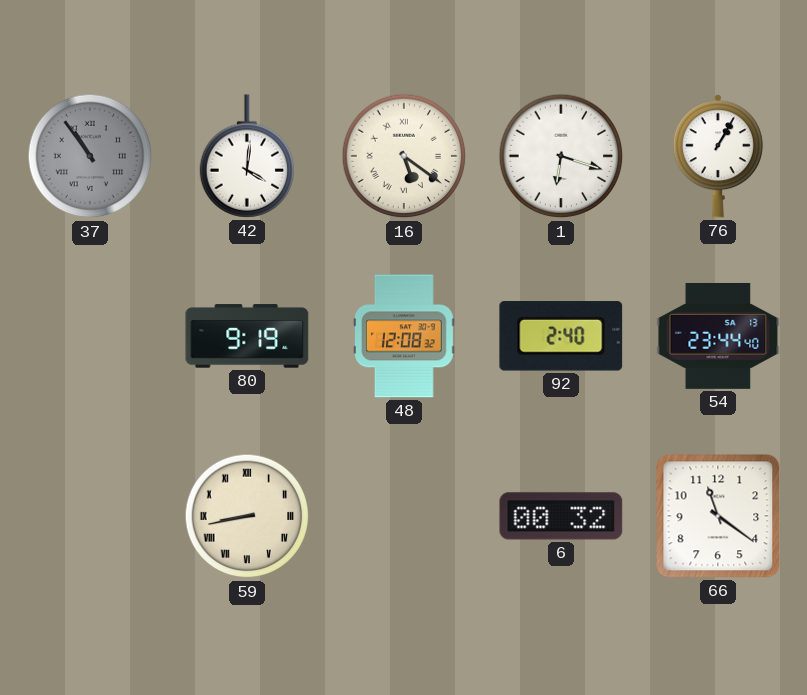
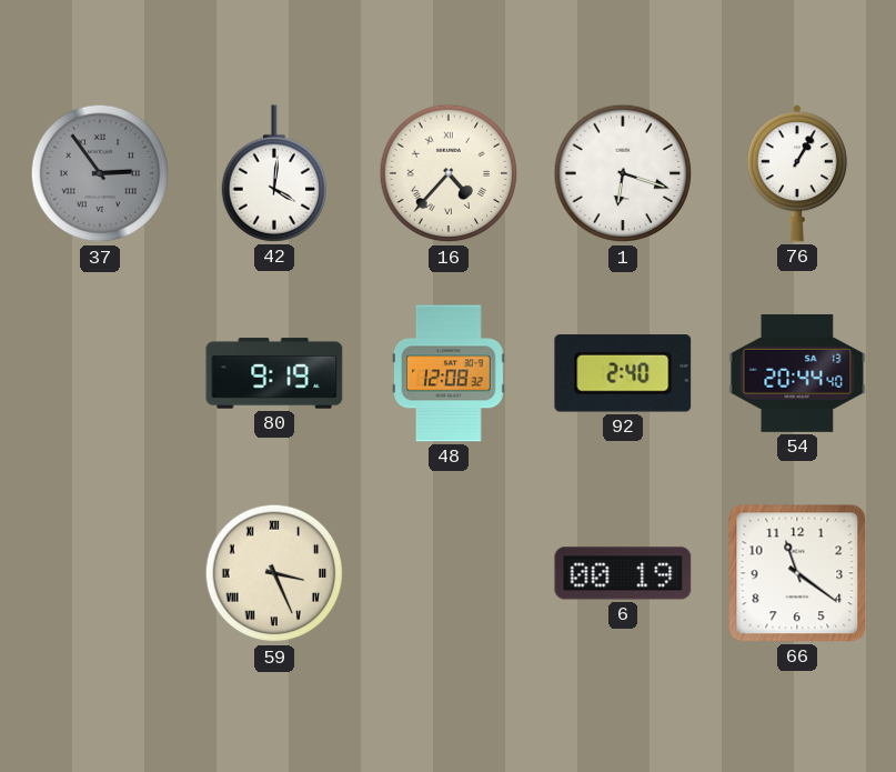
37: 10:54 -> 2:54 (100, 173)
16: 5:21 -> 4:37 (449, 173)
54: 23:44 -> 20:44 (797, 373)
59: 8:43 -> 3:26 (274, 573)
6: 00:32 -> 00:19 (623, 573)
